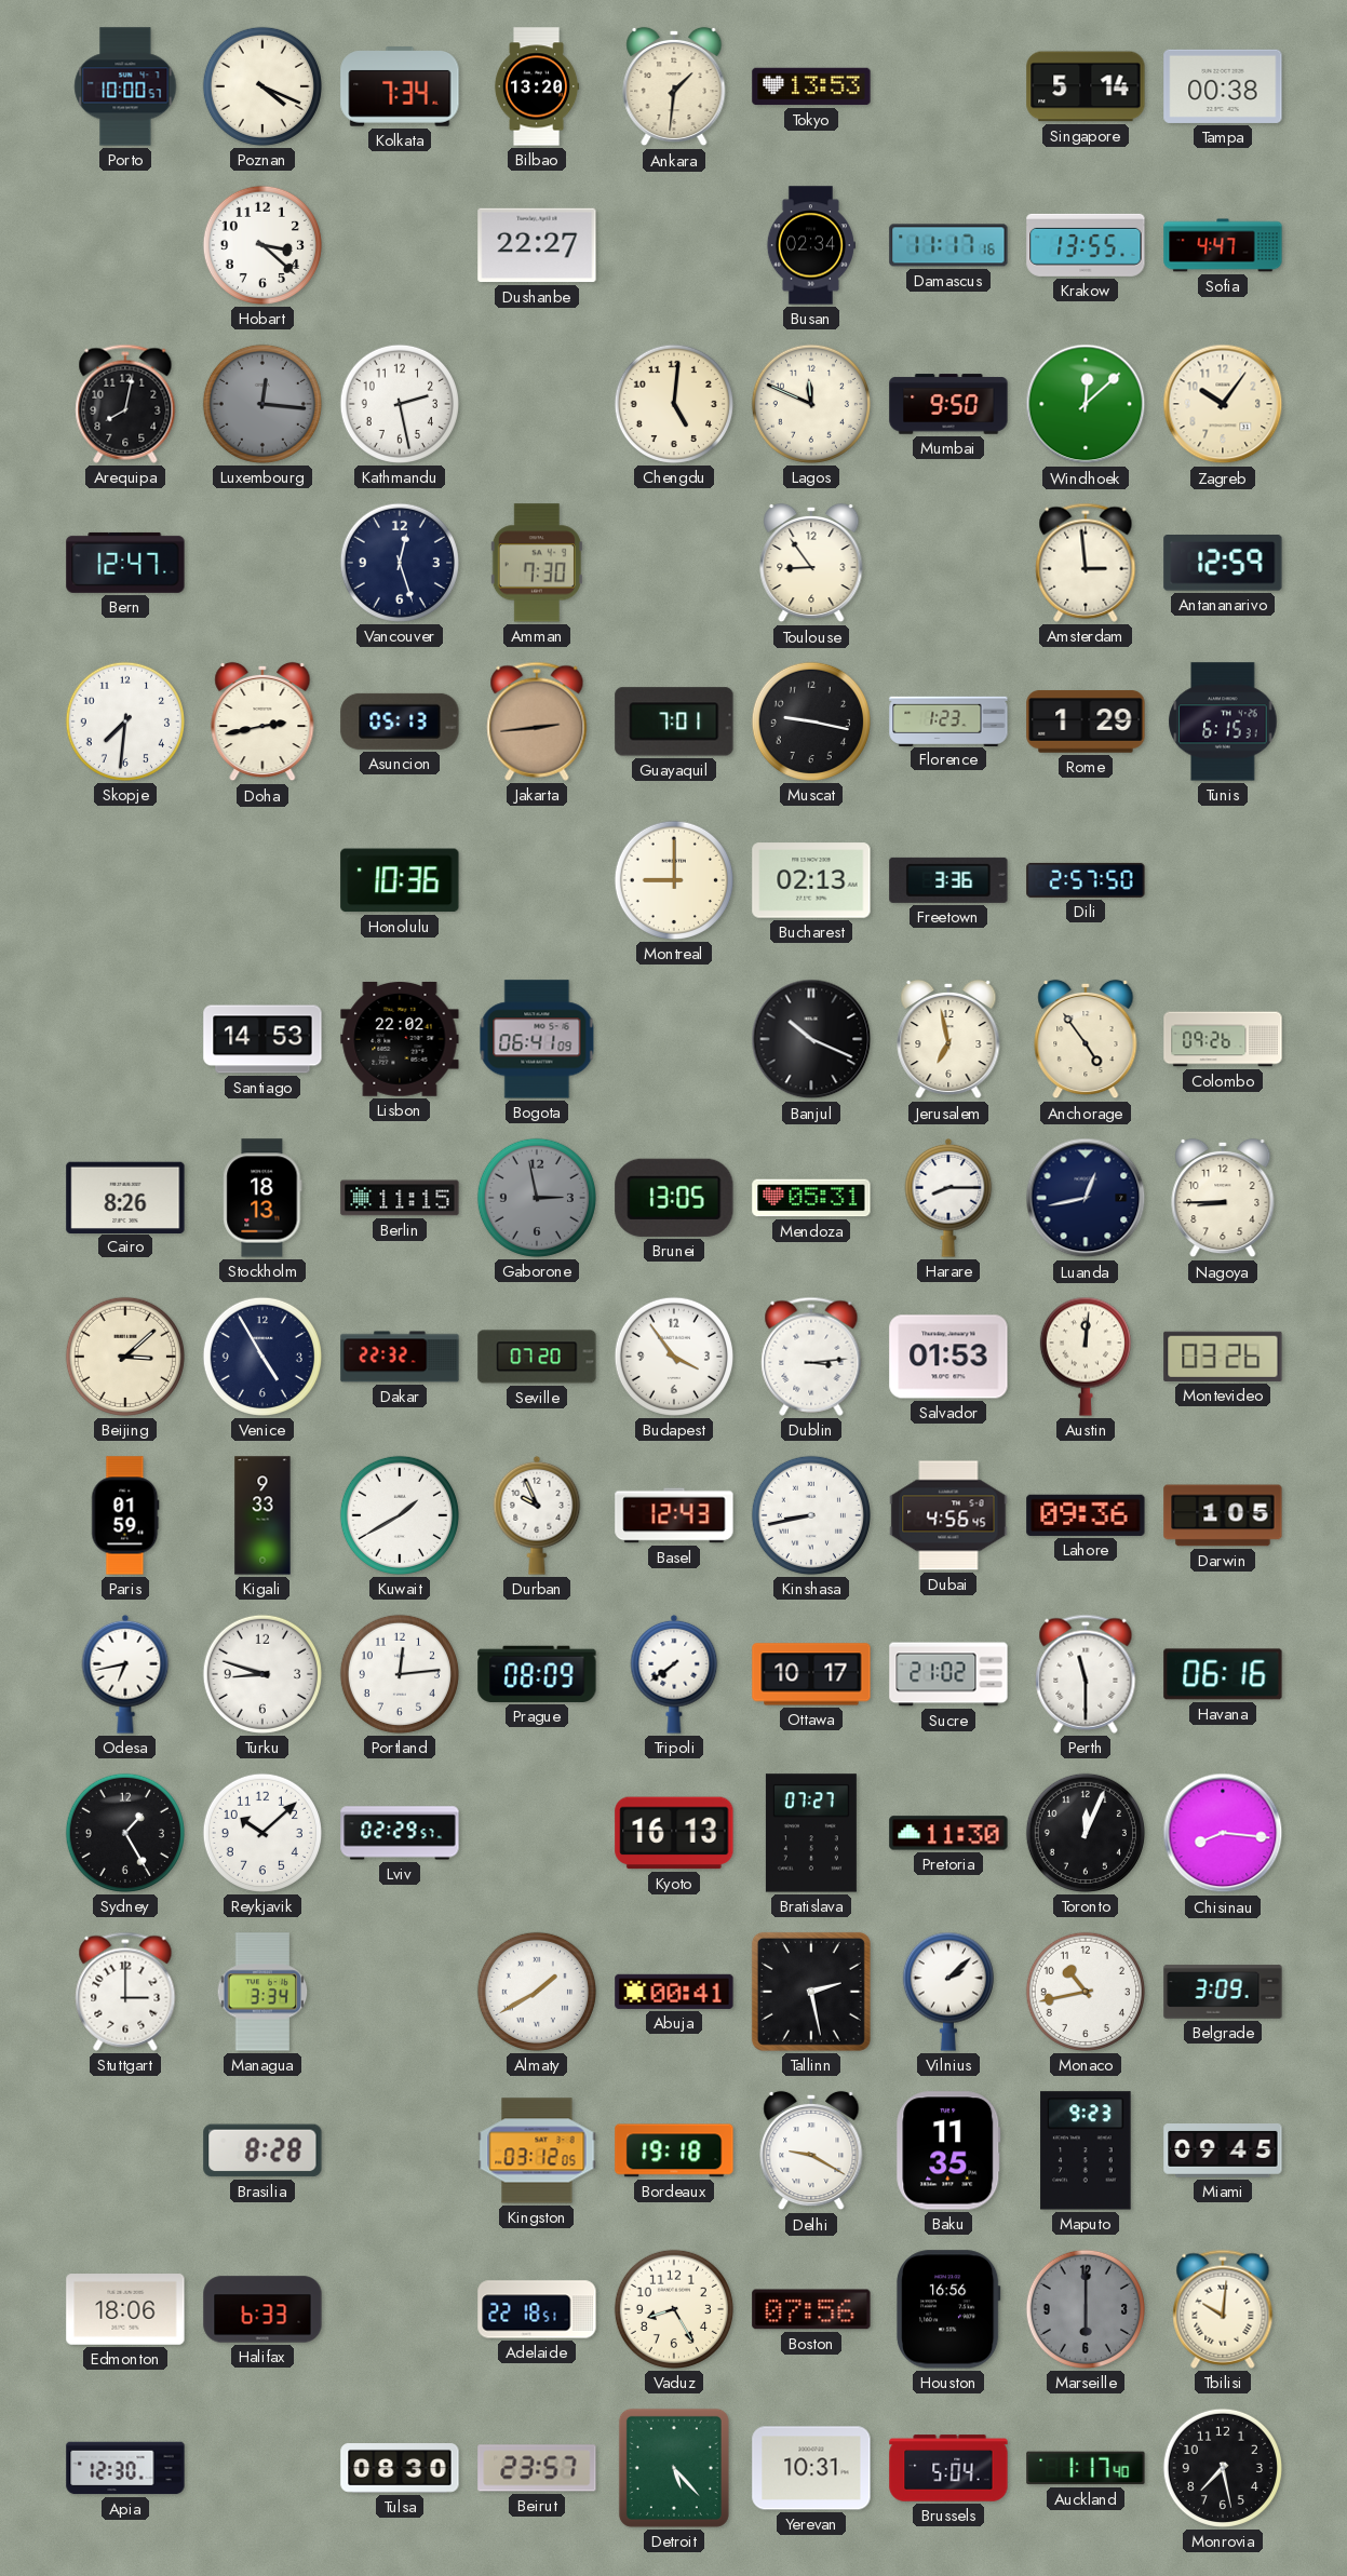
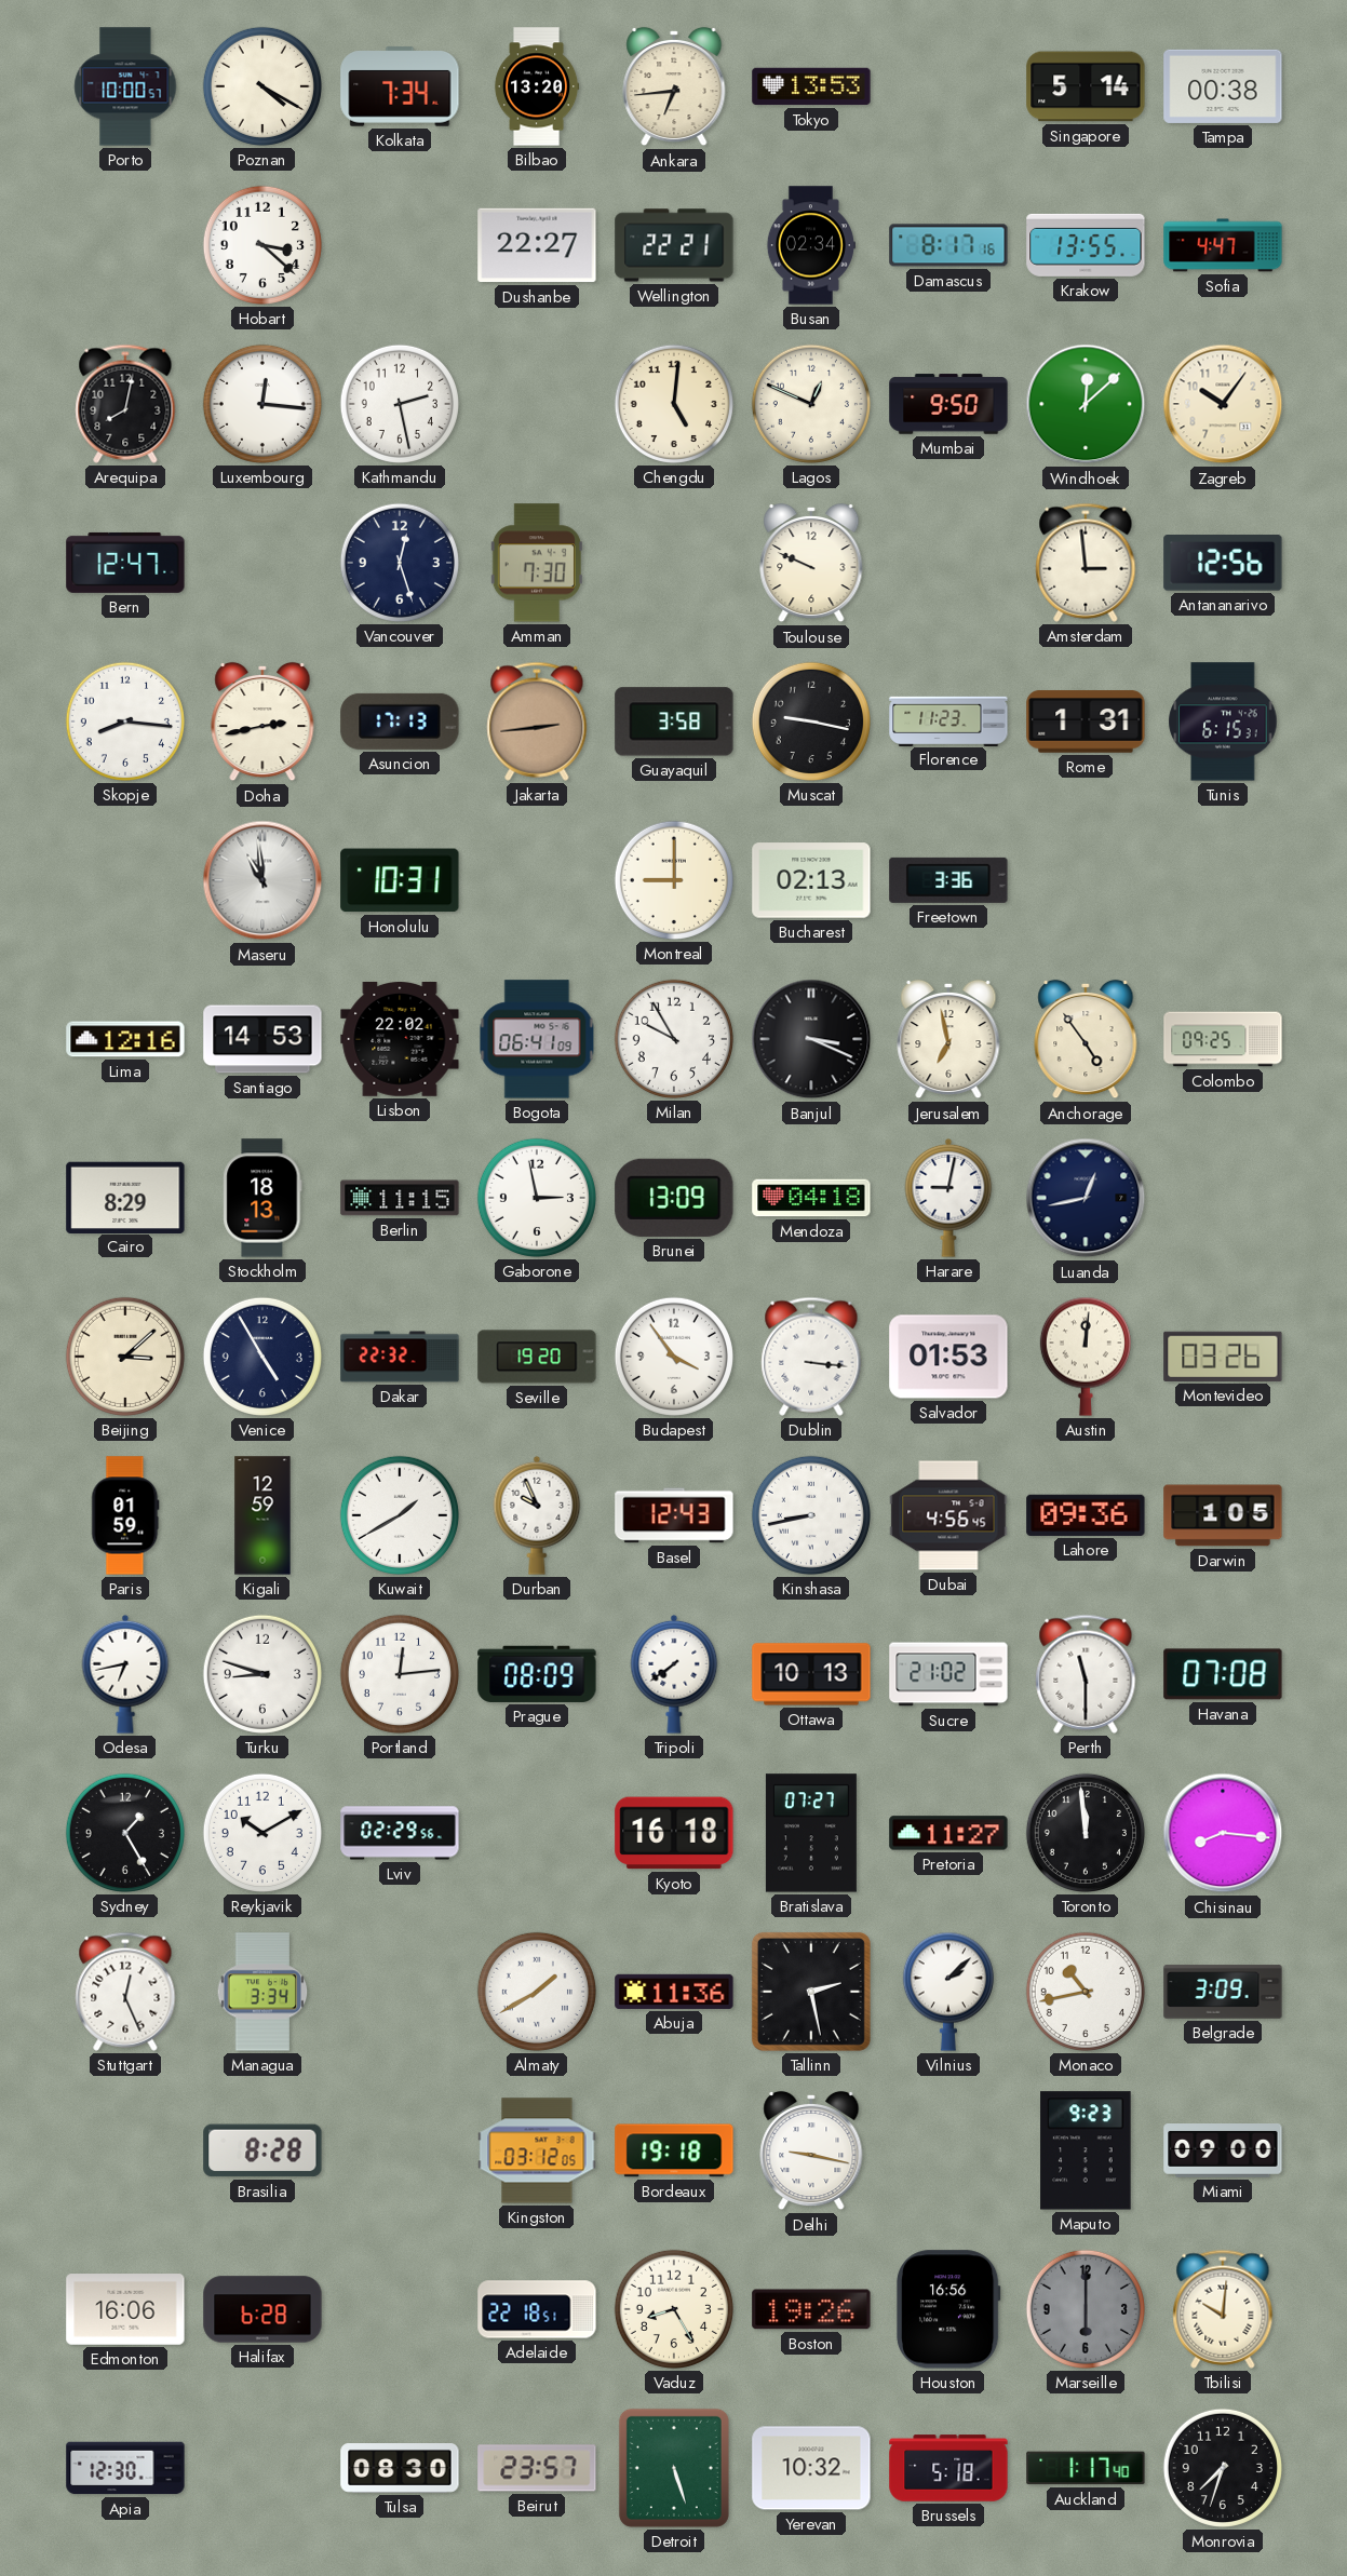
Poznan: 4:19 -> 4:20 (262, 86)
Ankara: 1:31 -> 6:44 (674, 86)
Wellington: none -> 22:21 (674, 245)
Damascus: 11:17 -> 8:17 (948, 245)
Luxembourg dial: grey -> white (262, 404)
Lagos: 11:49 -> 12:49 (811, 404)
Toulouse: 8:54 -> 9:49 (811, 563)
Antananarivo: 12:59 -> 12:56 (1223, 563)
Skopje: 7:31 -> 8:16 (125, 721)
Asuncion: 05:13 -> 17:13 (400, 721)
Guayaquil: 7:01 -> 3:58 (674, 721)
Florence: 1:23 -> 11:23 (948, 720)
Rome: 1:29 -> 1:31 (1086, 721)
Maseru: none -> 10:59 (262, 880)
Honolulu: 10:36 -> 10:31 (400, 880)
Dili: 2:57 -> none (1086, 880)
Lima: none -> 12:16 (125, 1039)
Milan: none -> 9:55 (674, 1039)
Banjul: 10:19 -> 3:19 (811, 1039)
Colombo: 09:26 -> 09:25 (1223, 1039)
Cairo: 8:26 -> 8:29 (125, 1197)
Gaborone dial: grey -> white (537, 1198)
Brunei: 13:05 -> 13:09 (674, 1198)
Mendoza: 05:31 -> 04:18 (811, 1198)
Harare: 8:15 -> 9:02 (948, 1198)
Nagoya: 8:45 -> none (1223, 1198)
Seville: 07:20 -> 19:20 (537, 1357)
Dublin: 3:14 -> 3:16 (811, 1357)
Kigali: 9:33 -> 12:59 (262, 1515)
Ottawa: 10:17 -> 10:13 (811, 1674)
Havana: 06:16 -> 07:08 (1223, 1674)
Reykjavik: 10:08 -> 10:10 (262, 1833)
Lviv: 02:29:57 -> 02:29:56 (400, 1833)
Kyoto: 16:13 -> 16:18 (674, 1833)
Pretoria: 11:30 -> 11:27 (948, 1833)
Toronto: 12:04 -> 11:59 (1086, 1833)
Stuttgart: 3:00 -> 12:26 (125, 1992)
Abuja: 00:41 -> 11:36 (674, 1992)
Delhi: 9:20 -> 9:17 (811, 2150)
Baku: 11:35 -> none (948, 2150)
Miami: 09:45 -> 09:00 (1223, 2152)
Edmonton: 18:06 -> 16:06 (125, 2309)
Halifax: 6:33 -> 6:28 (262, 2309)
Boston: 07:56 -> 19:26 (811, 2309)
Detroit: 5:23 -> 5:27 (674, 2468)
Yerevan: 10:31 -> 10:32 (811, 2468)
Brussels: 5:04 -> 5:18 (948, 2468)
Monrovia: 7:28 -> 7:33 (1223, 2468)
